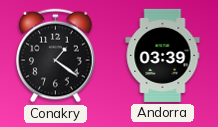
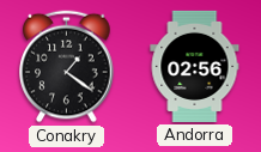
Andorra: 03:39 -> 02:56 (195, 66)
